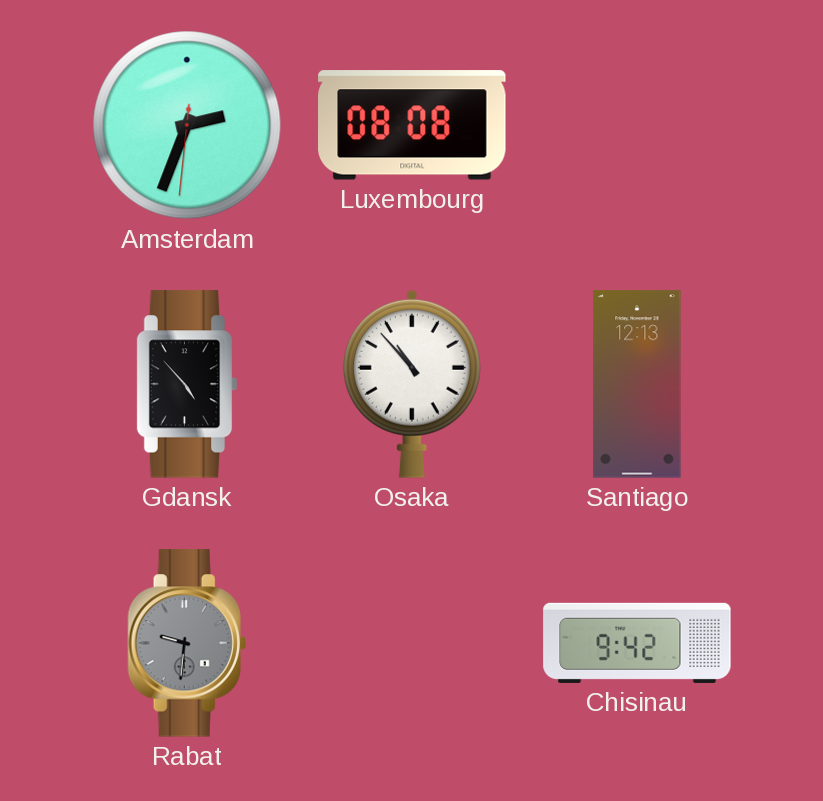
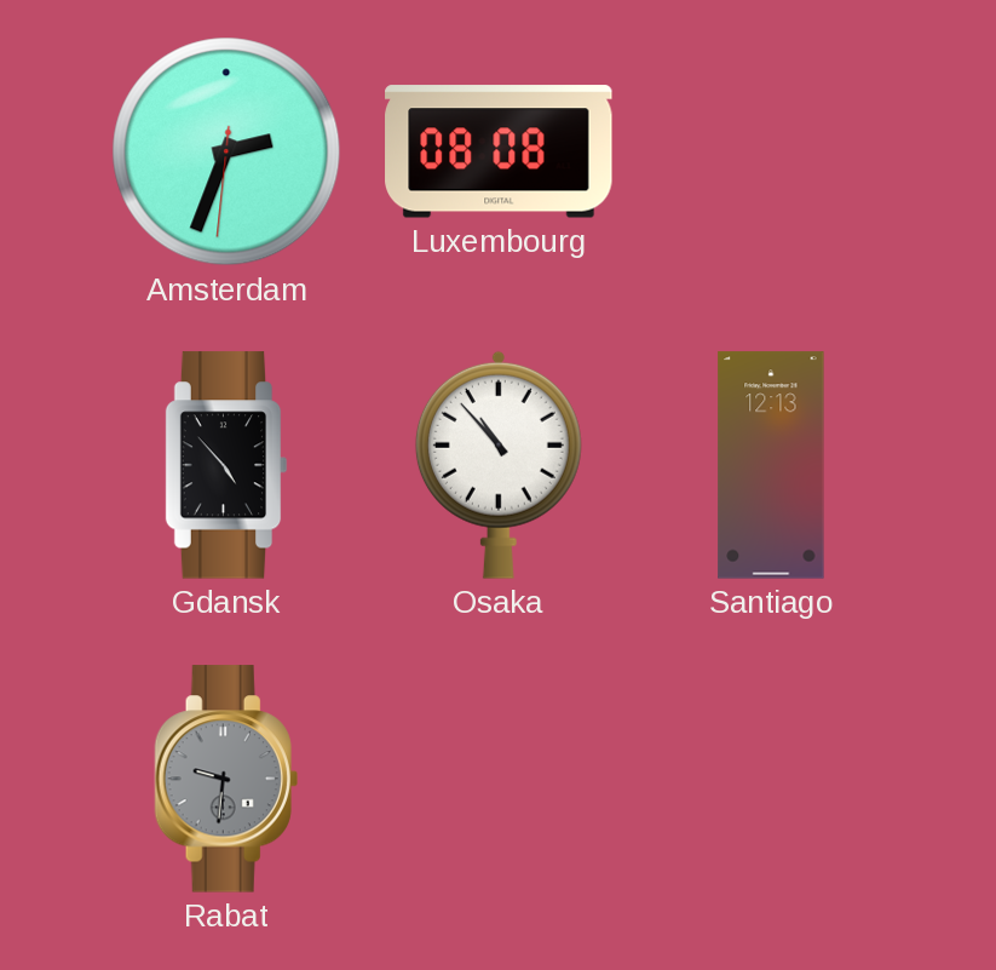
Chisinau: 9:42 -> none (637, 643)
